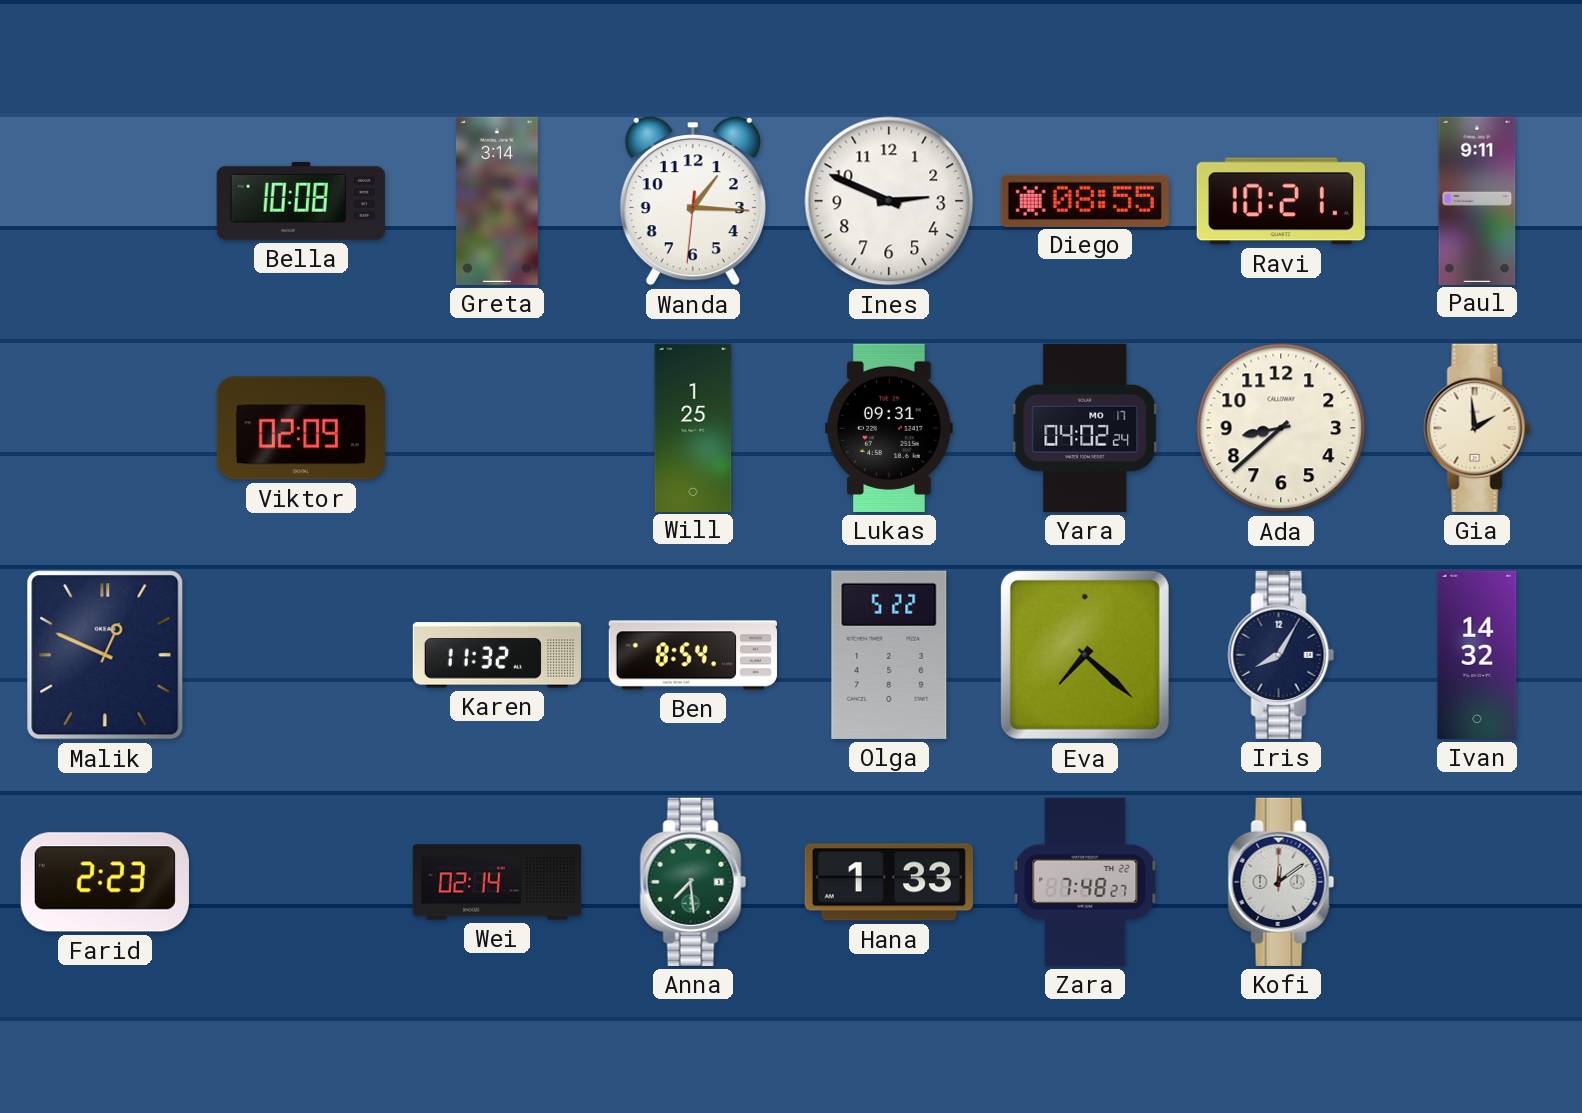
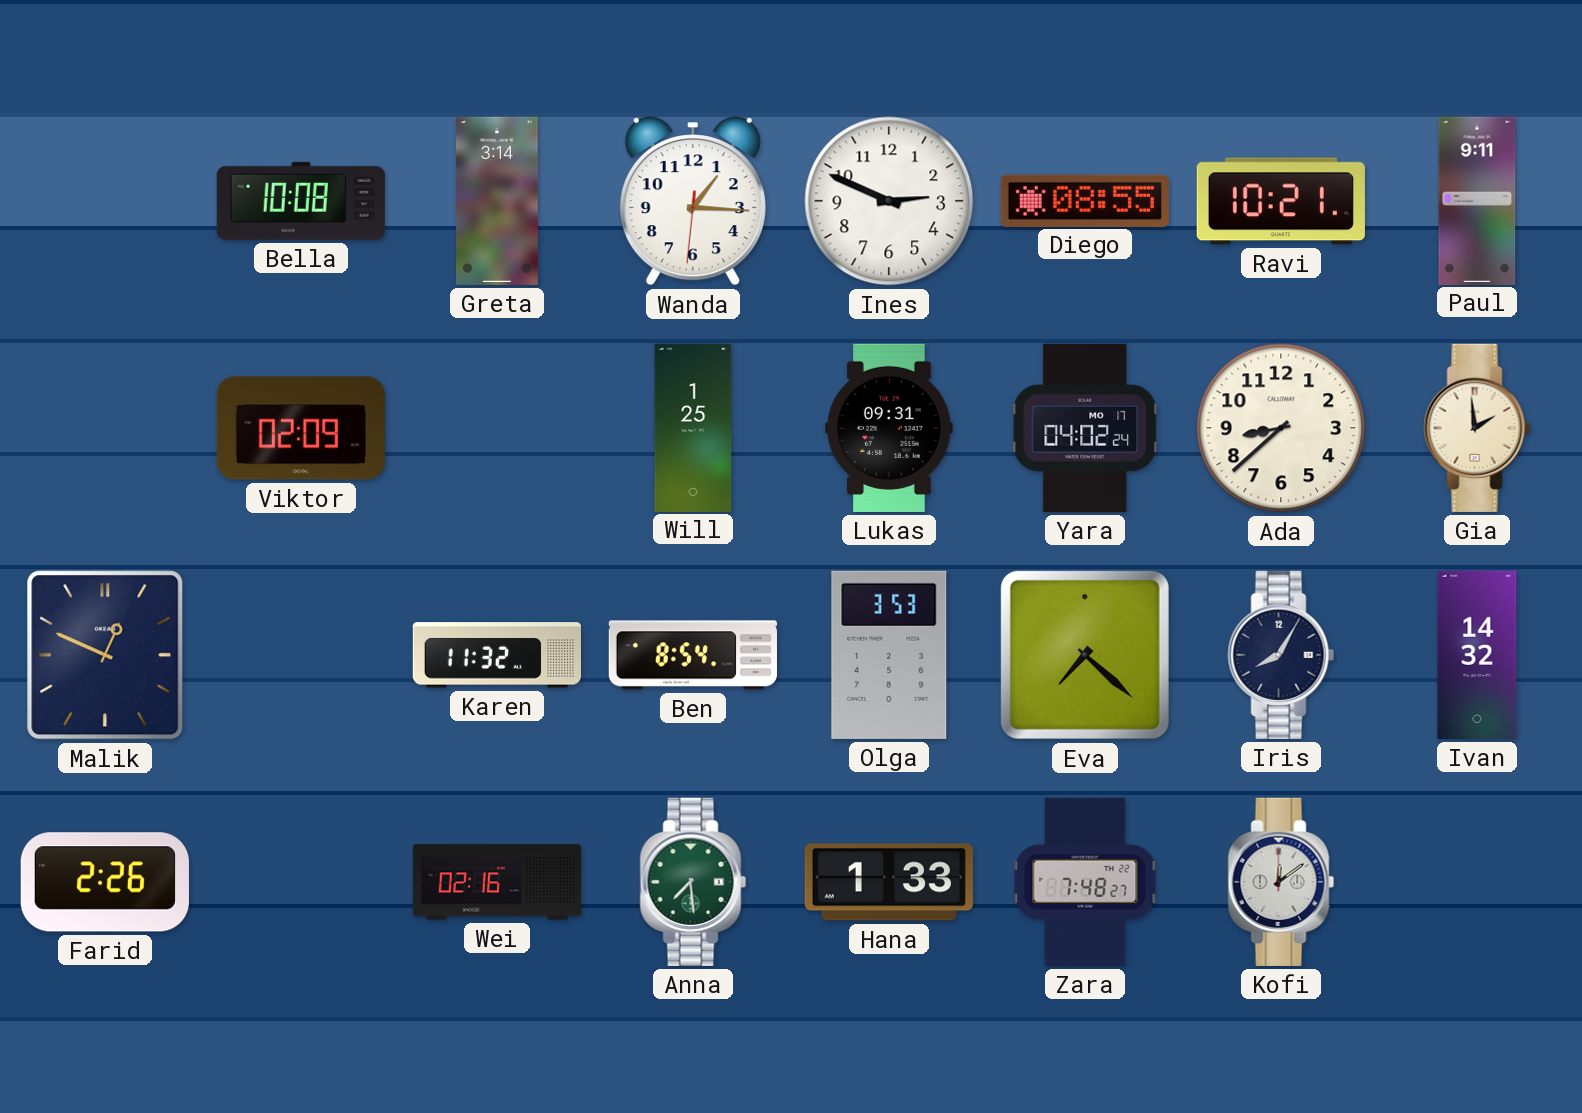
Olga: 5:22 -> 3:53 (889, 655)
Farid: 2:23 -> 2:26 (105, 882)
Wei: 02:14 -> 02:16 (497, 882)
